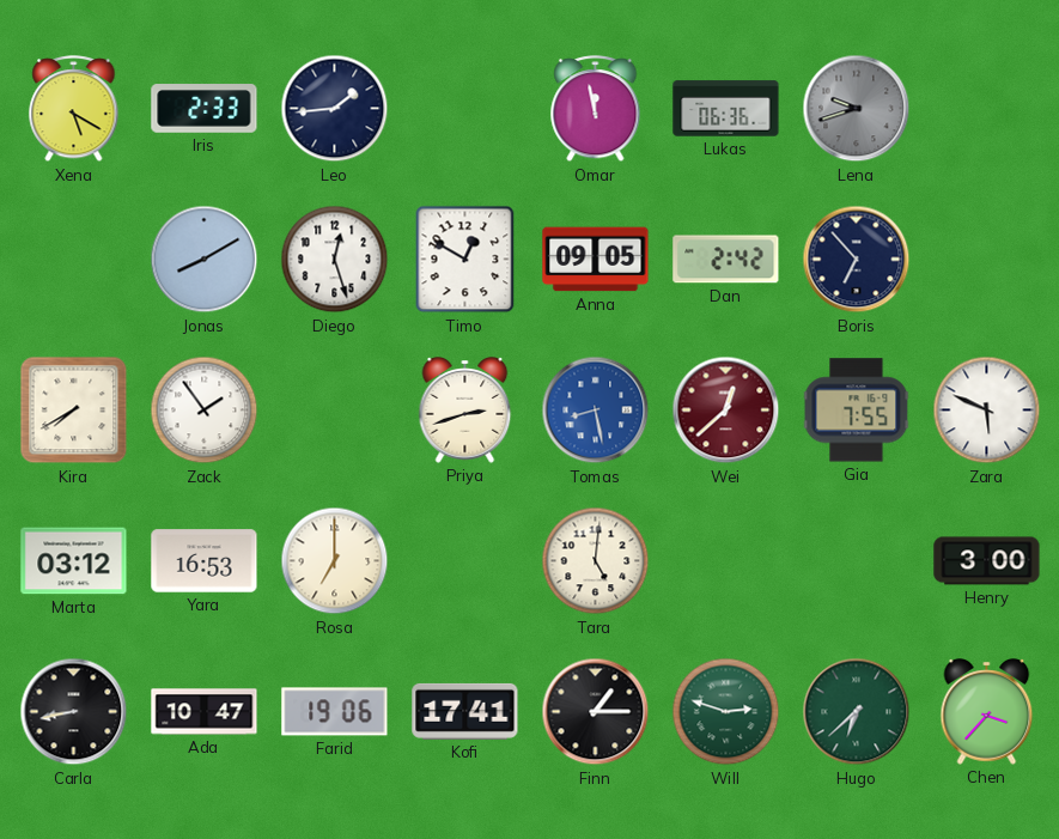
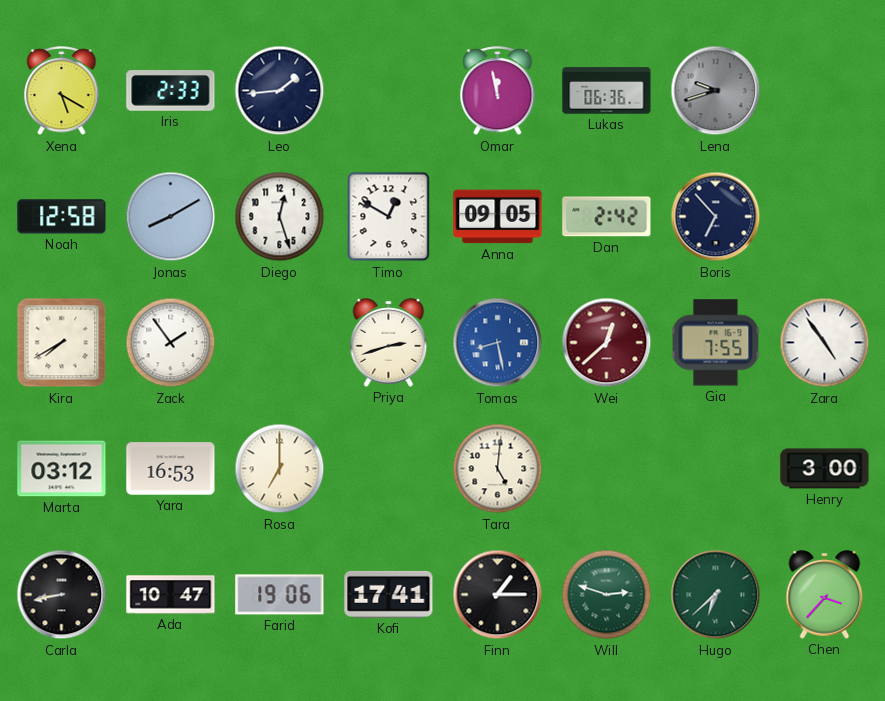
Noah: none -> 12:58 (62, 217)
Zara: 5:49 -> 4:54 (825, 343)
